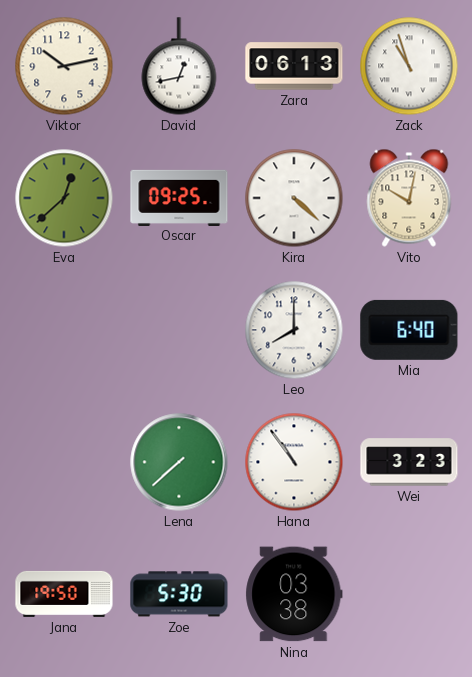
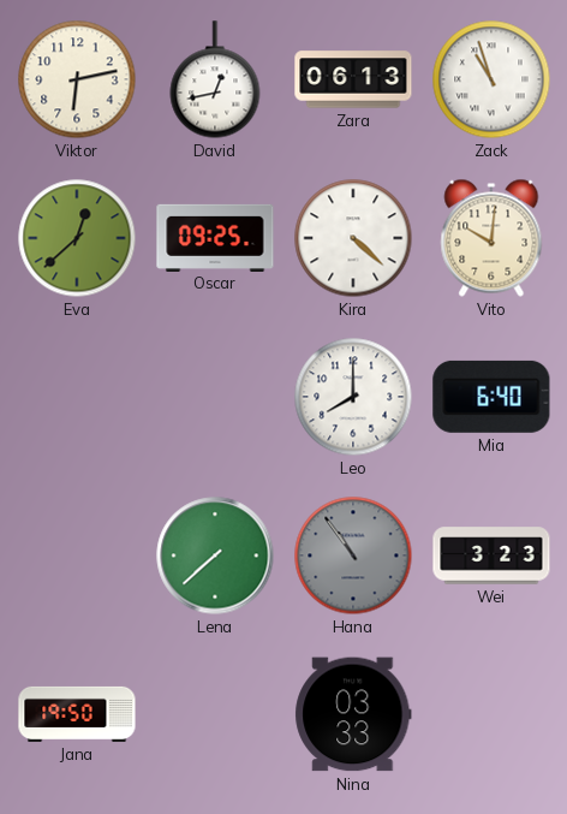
Viktor: 10:13 -> 6:13 (77, 79)
Vito: 10:02 -> 10:01 (491, 238)
Hana dial: white -> grey (353, 555)
Zoe: 5:30 -> none (179, 594)
Nina: 03:38 -> 03:33 (353, 714)
